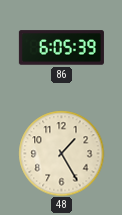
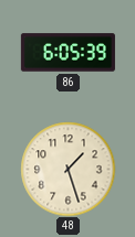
48: 1:25 -> 1:27 (67, 169)
